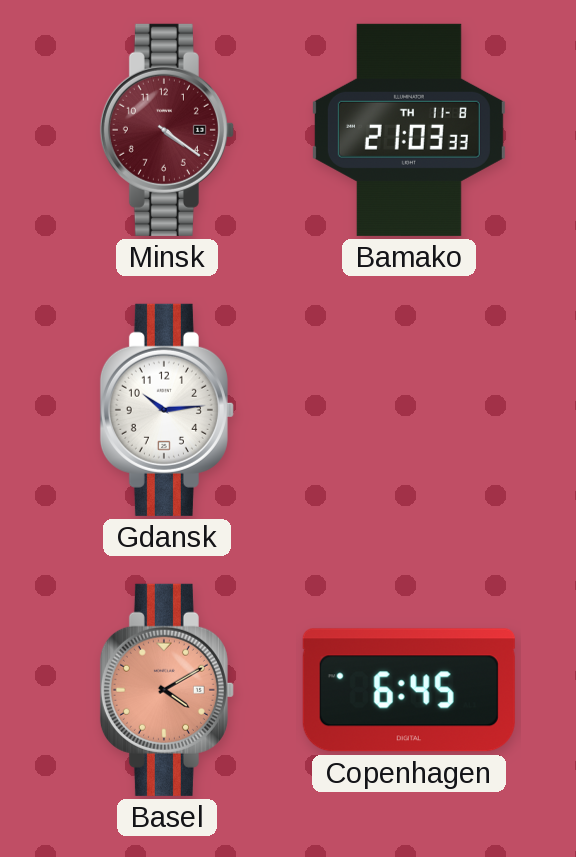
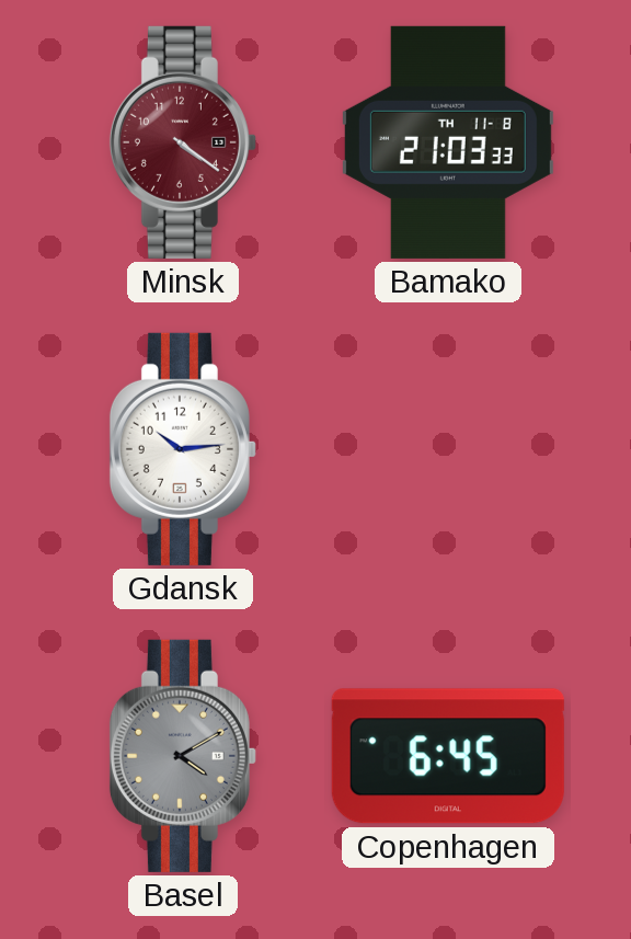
Basel dial: salmon -> grey (183, 756)
